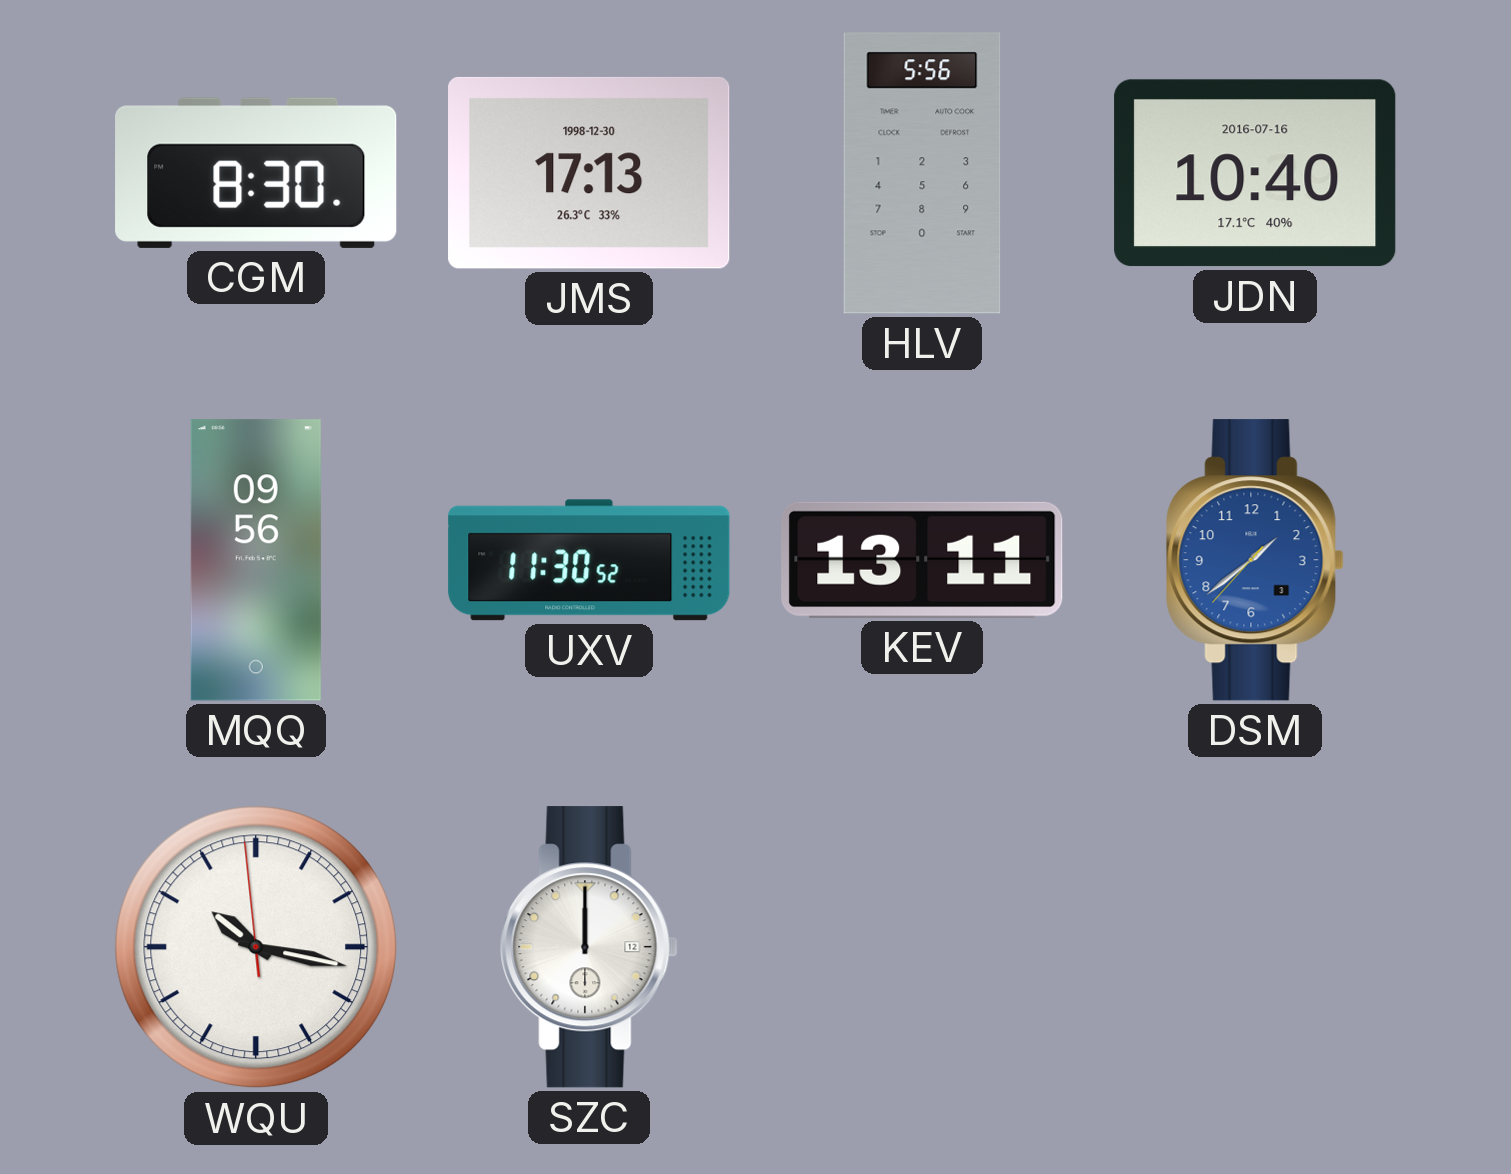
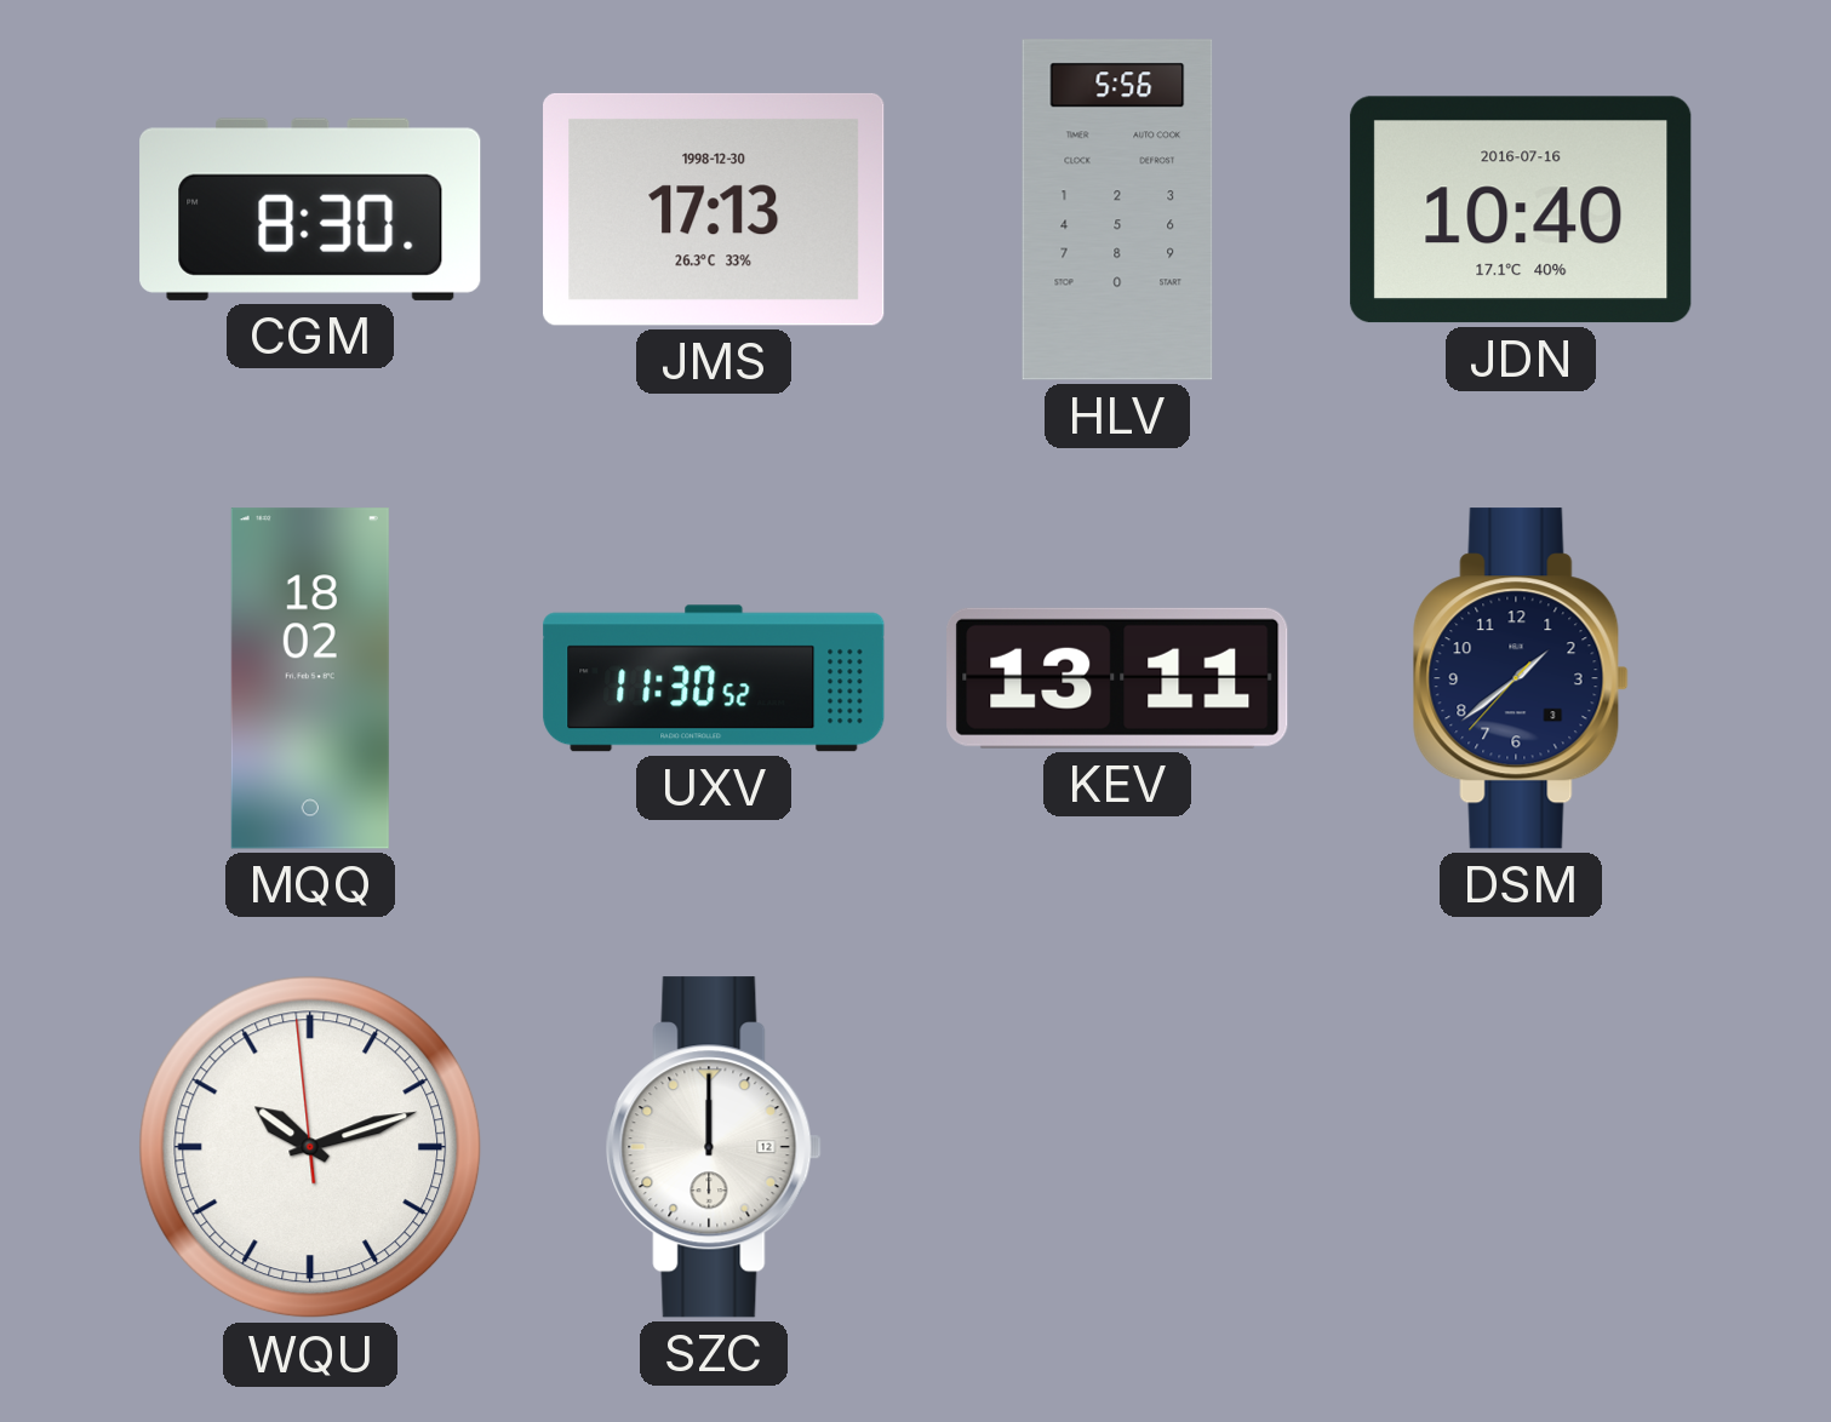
MQQ: 09:56 -> 18:02 (310, 678)
DSM dial: blue -> navy (1521, 678)
WQU: 10:16 -> 10:11 (310, 1147)
